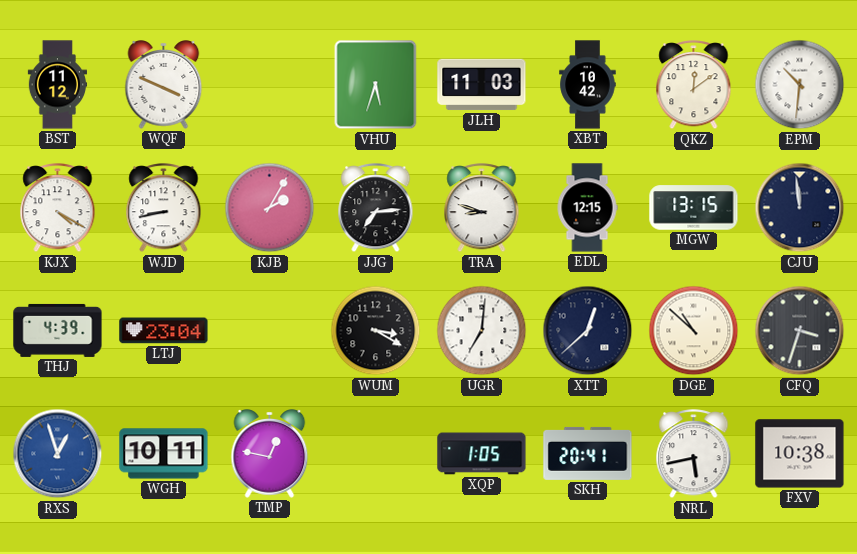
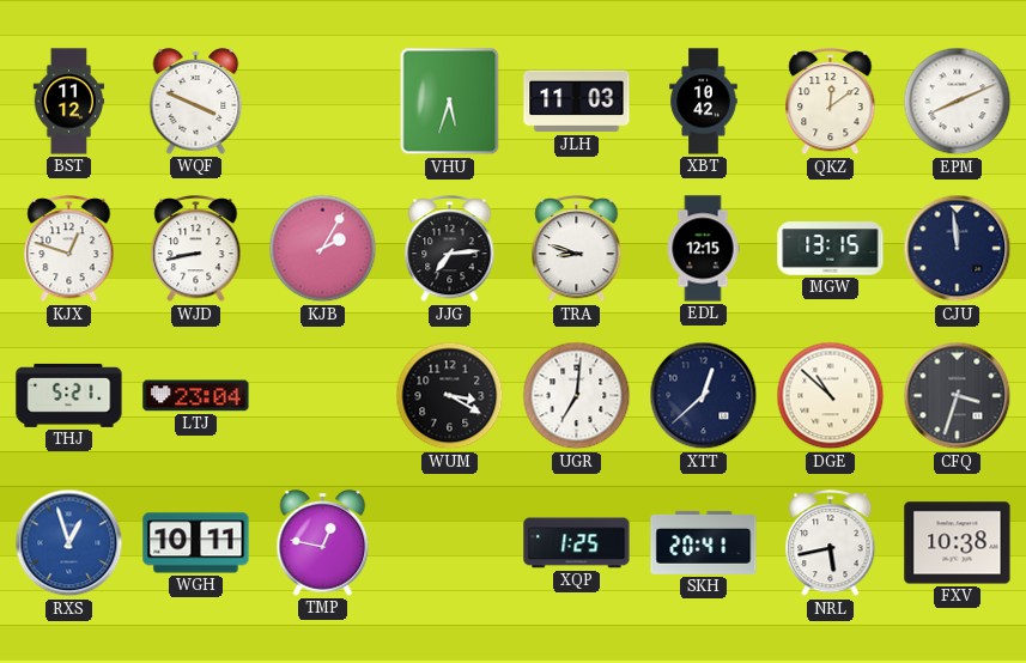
EPM: 10:31 -> 8:11 (958, 102)
KJX: 4:20 -> 12:48 (69, 249)
THJ: 4:39 -> 5:21 (69, 395)
XQP: 1:05 -> 1:25 (577, 543)
